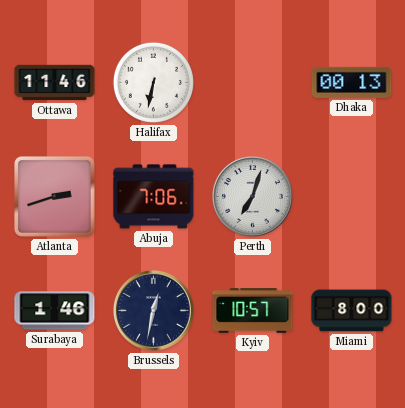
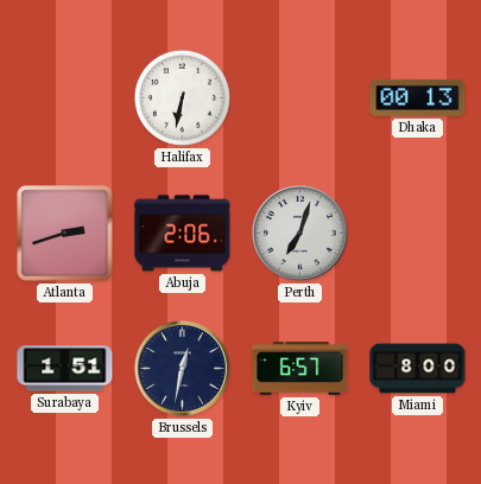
Ottawa: 11:46 -> none (55, 83)
Abuja: 7:06 -> 2:06 (183, 234)
Surabaya: 1:46 -> 1:51 (65, 369)
Kyiv: 10:57 -> 6:57 (300, 369)
